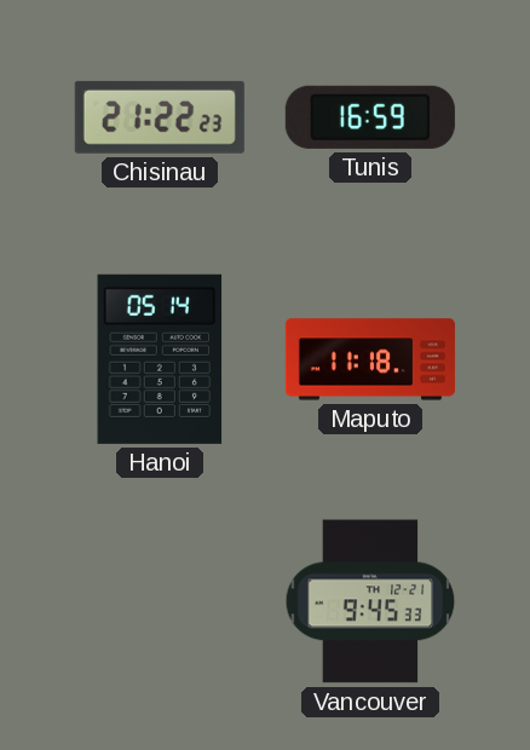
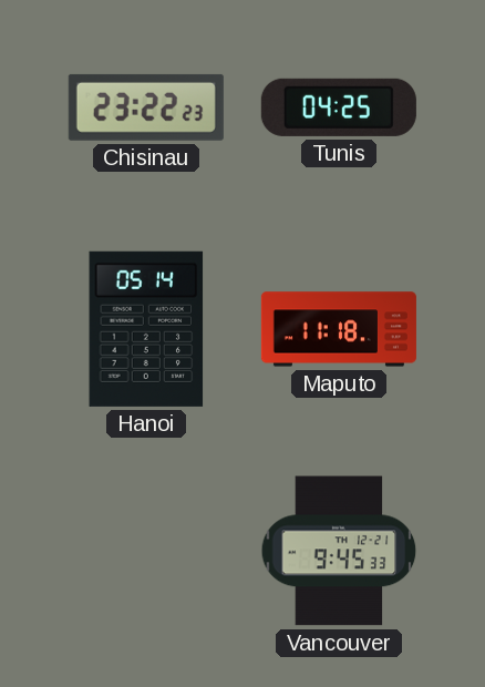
Chisinau: 21:22 -> 23:22 (146, 107)
Tunis: 16:59 -> 04:25 (339, 107)
